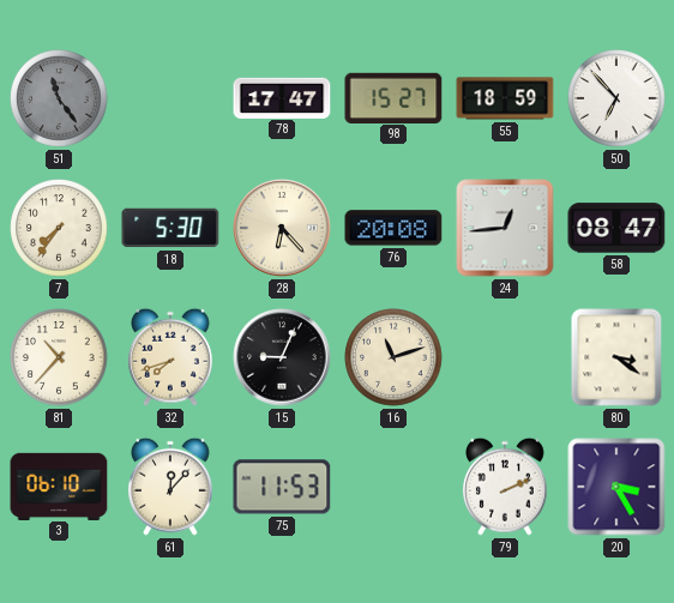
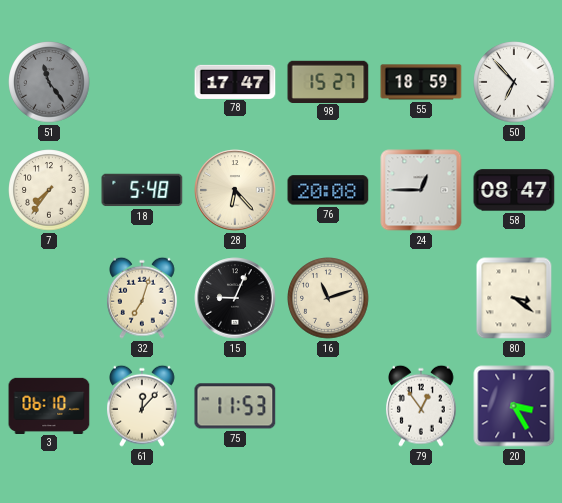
18: 5:30 -> 5:48 (142, 190)
24: 12:44 -> 12:45 (421, 190)
81: 10:37 -> none (59, 357)
32: 7:42 -> 7:03 (143, 298)
79: 2:11 -> 12:54 (422, 406)
